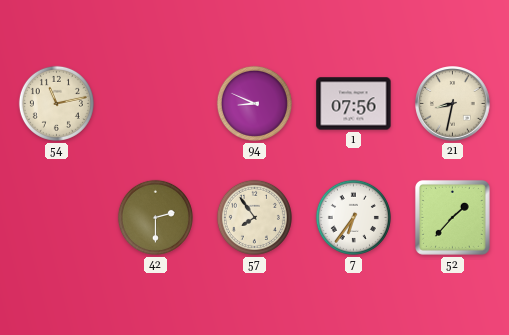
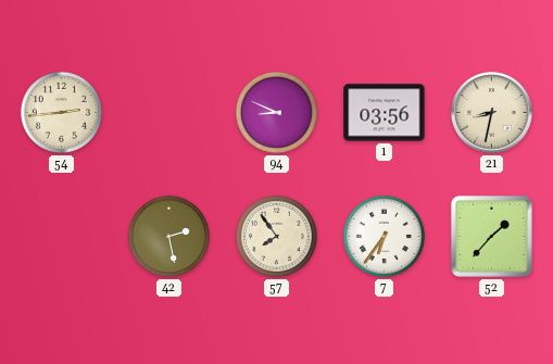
54: 11:13 -> 2:44 (61, 112)
1: 07:56 -> 03:56 (385, 113)
42: 2:30 -> 2:28 (168, 236)
